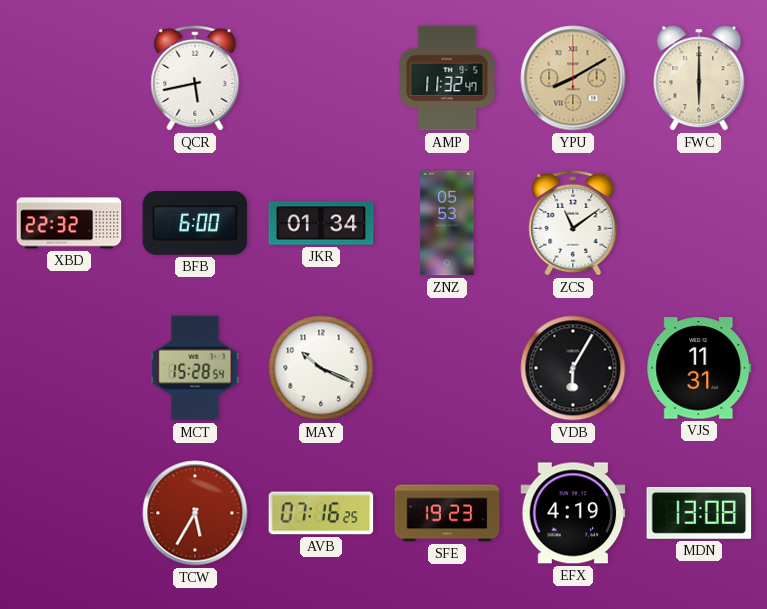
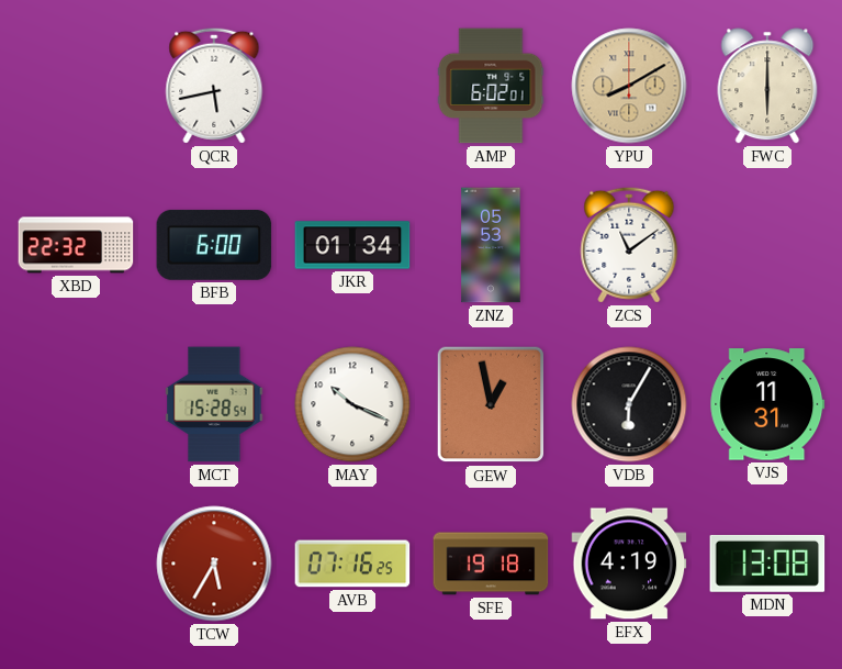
AMP: 11:32 -> 6:02 (491, 86)
GEW: none -> 12:58 (491, 404)
SFE: 19:23 -> 19:18 (491, 564)
